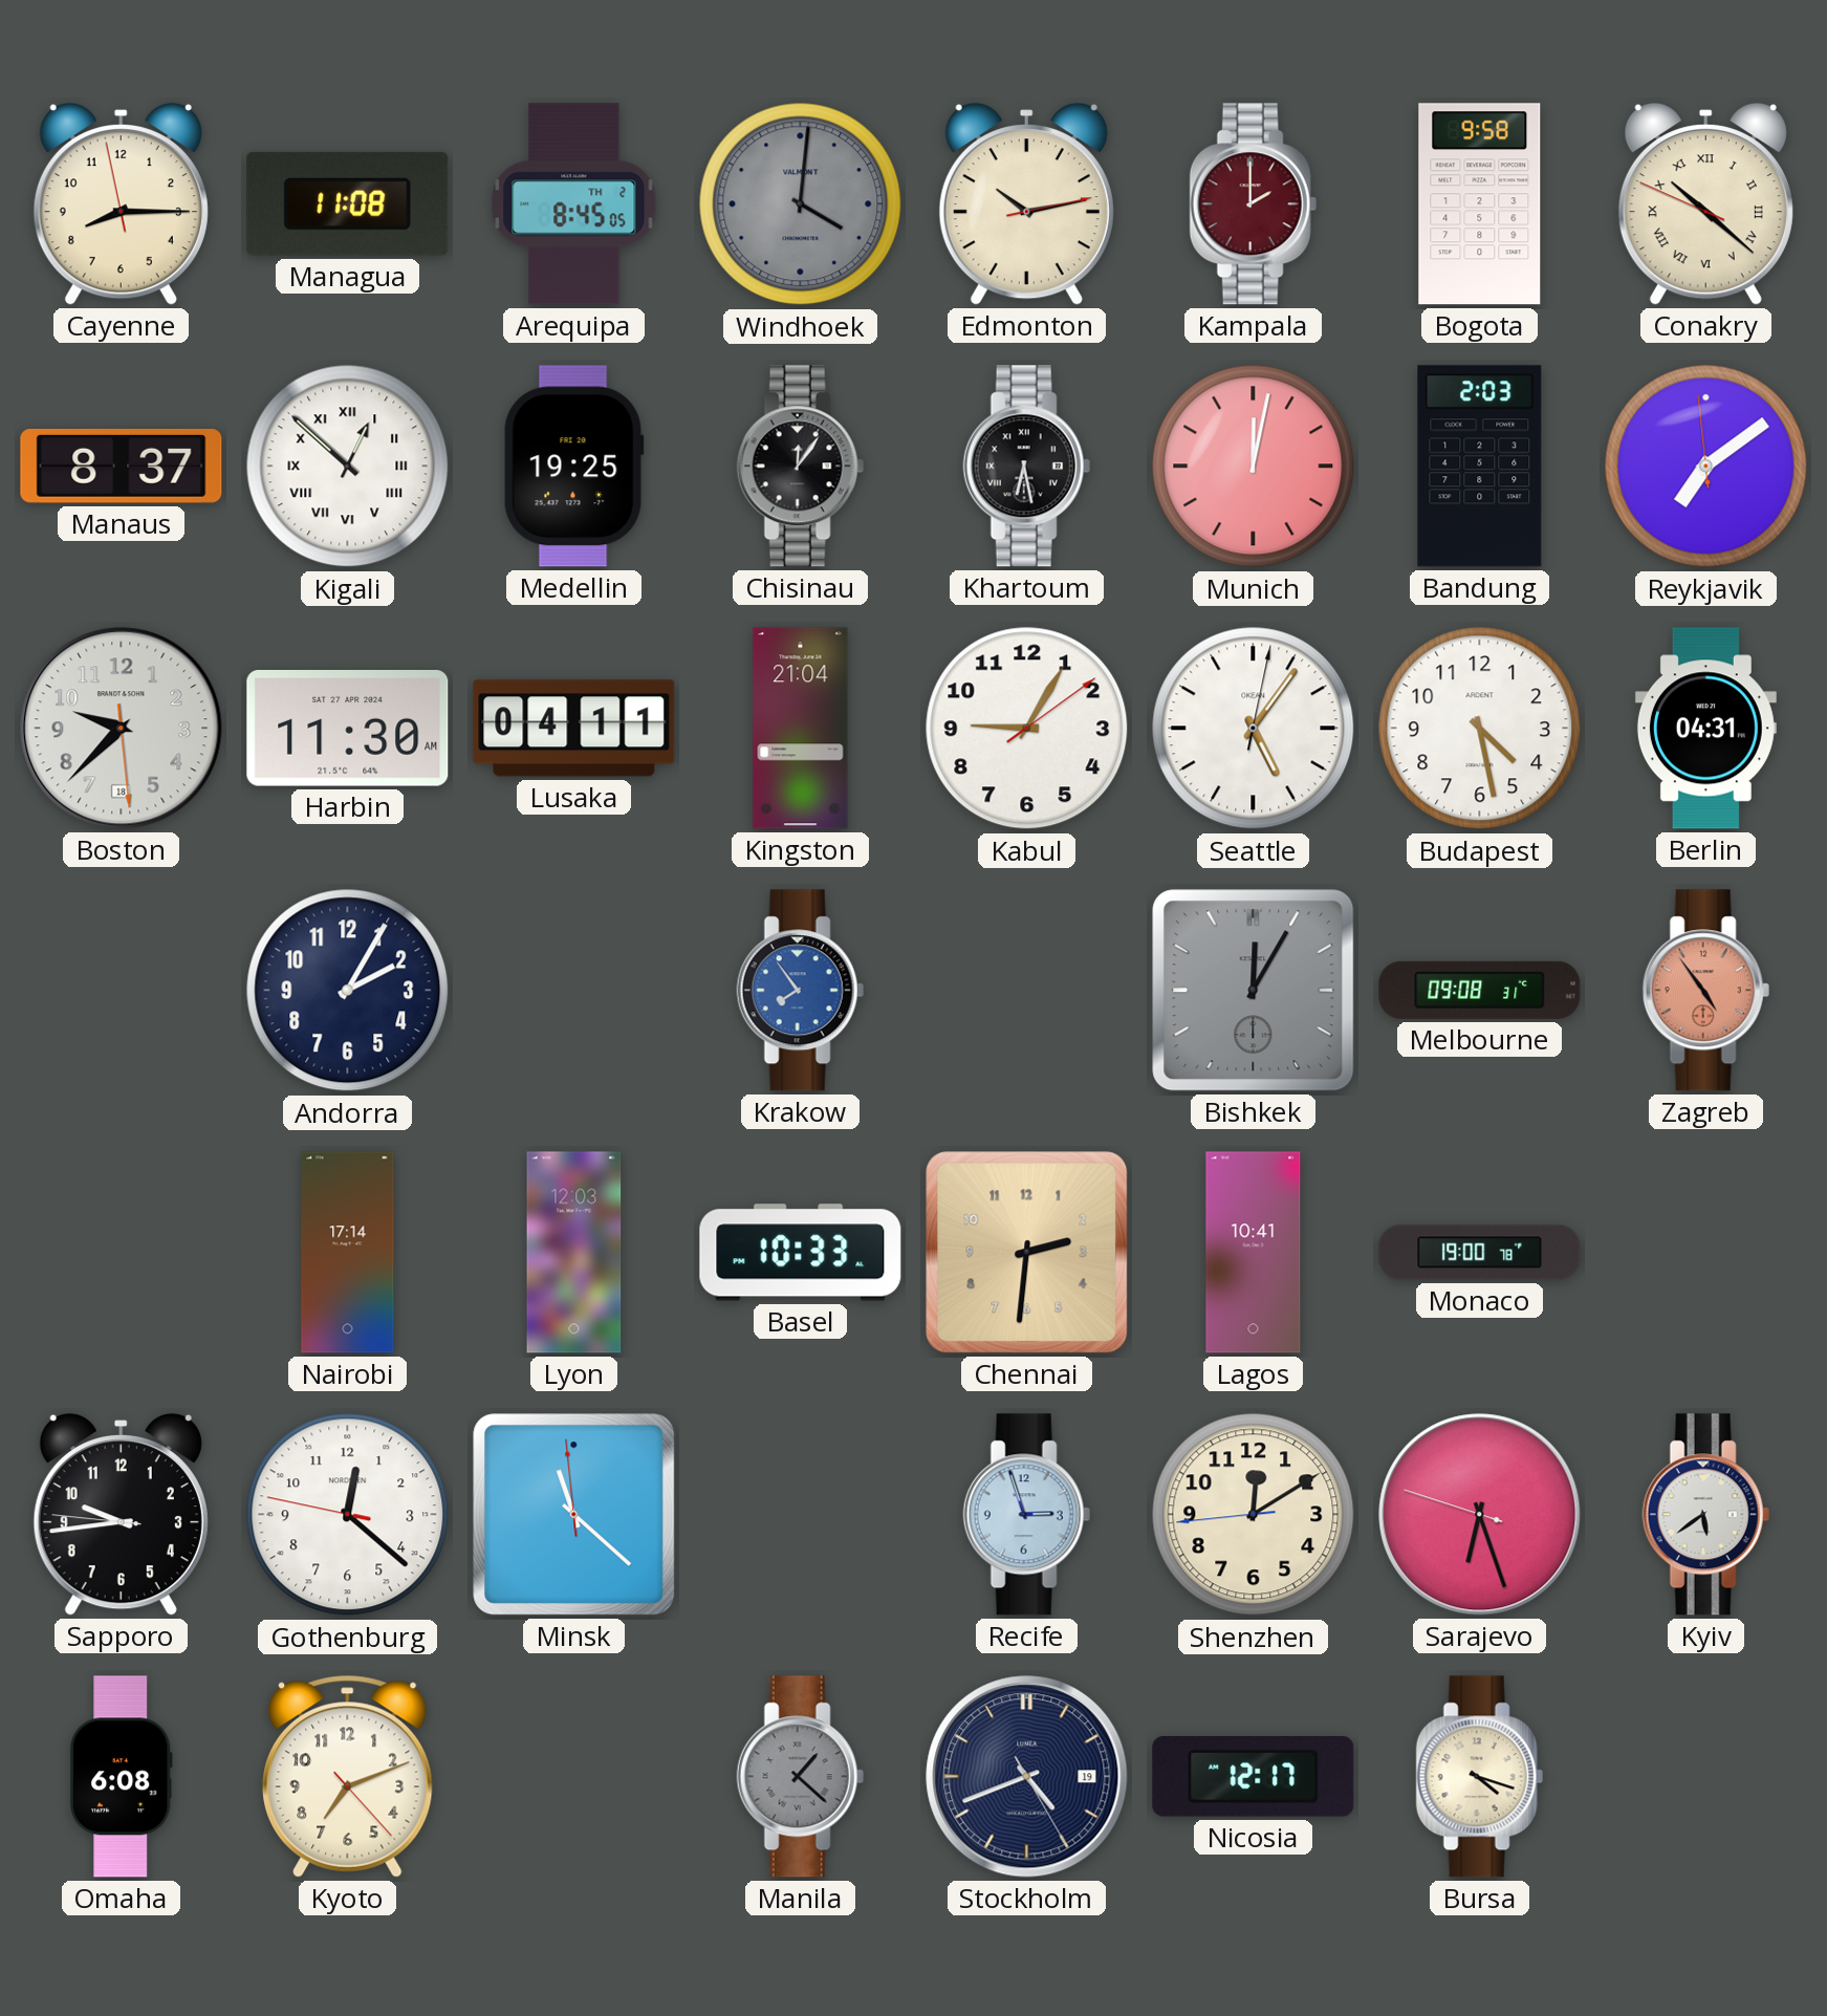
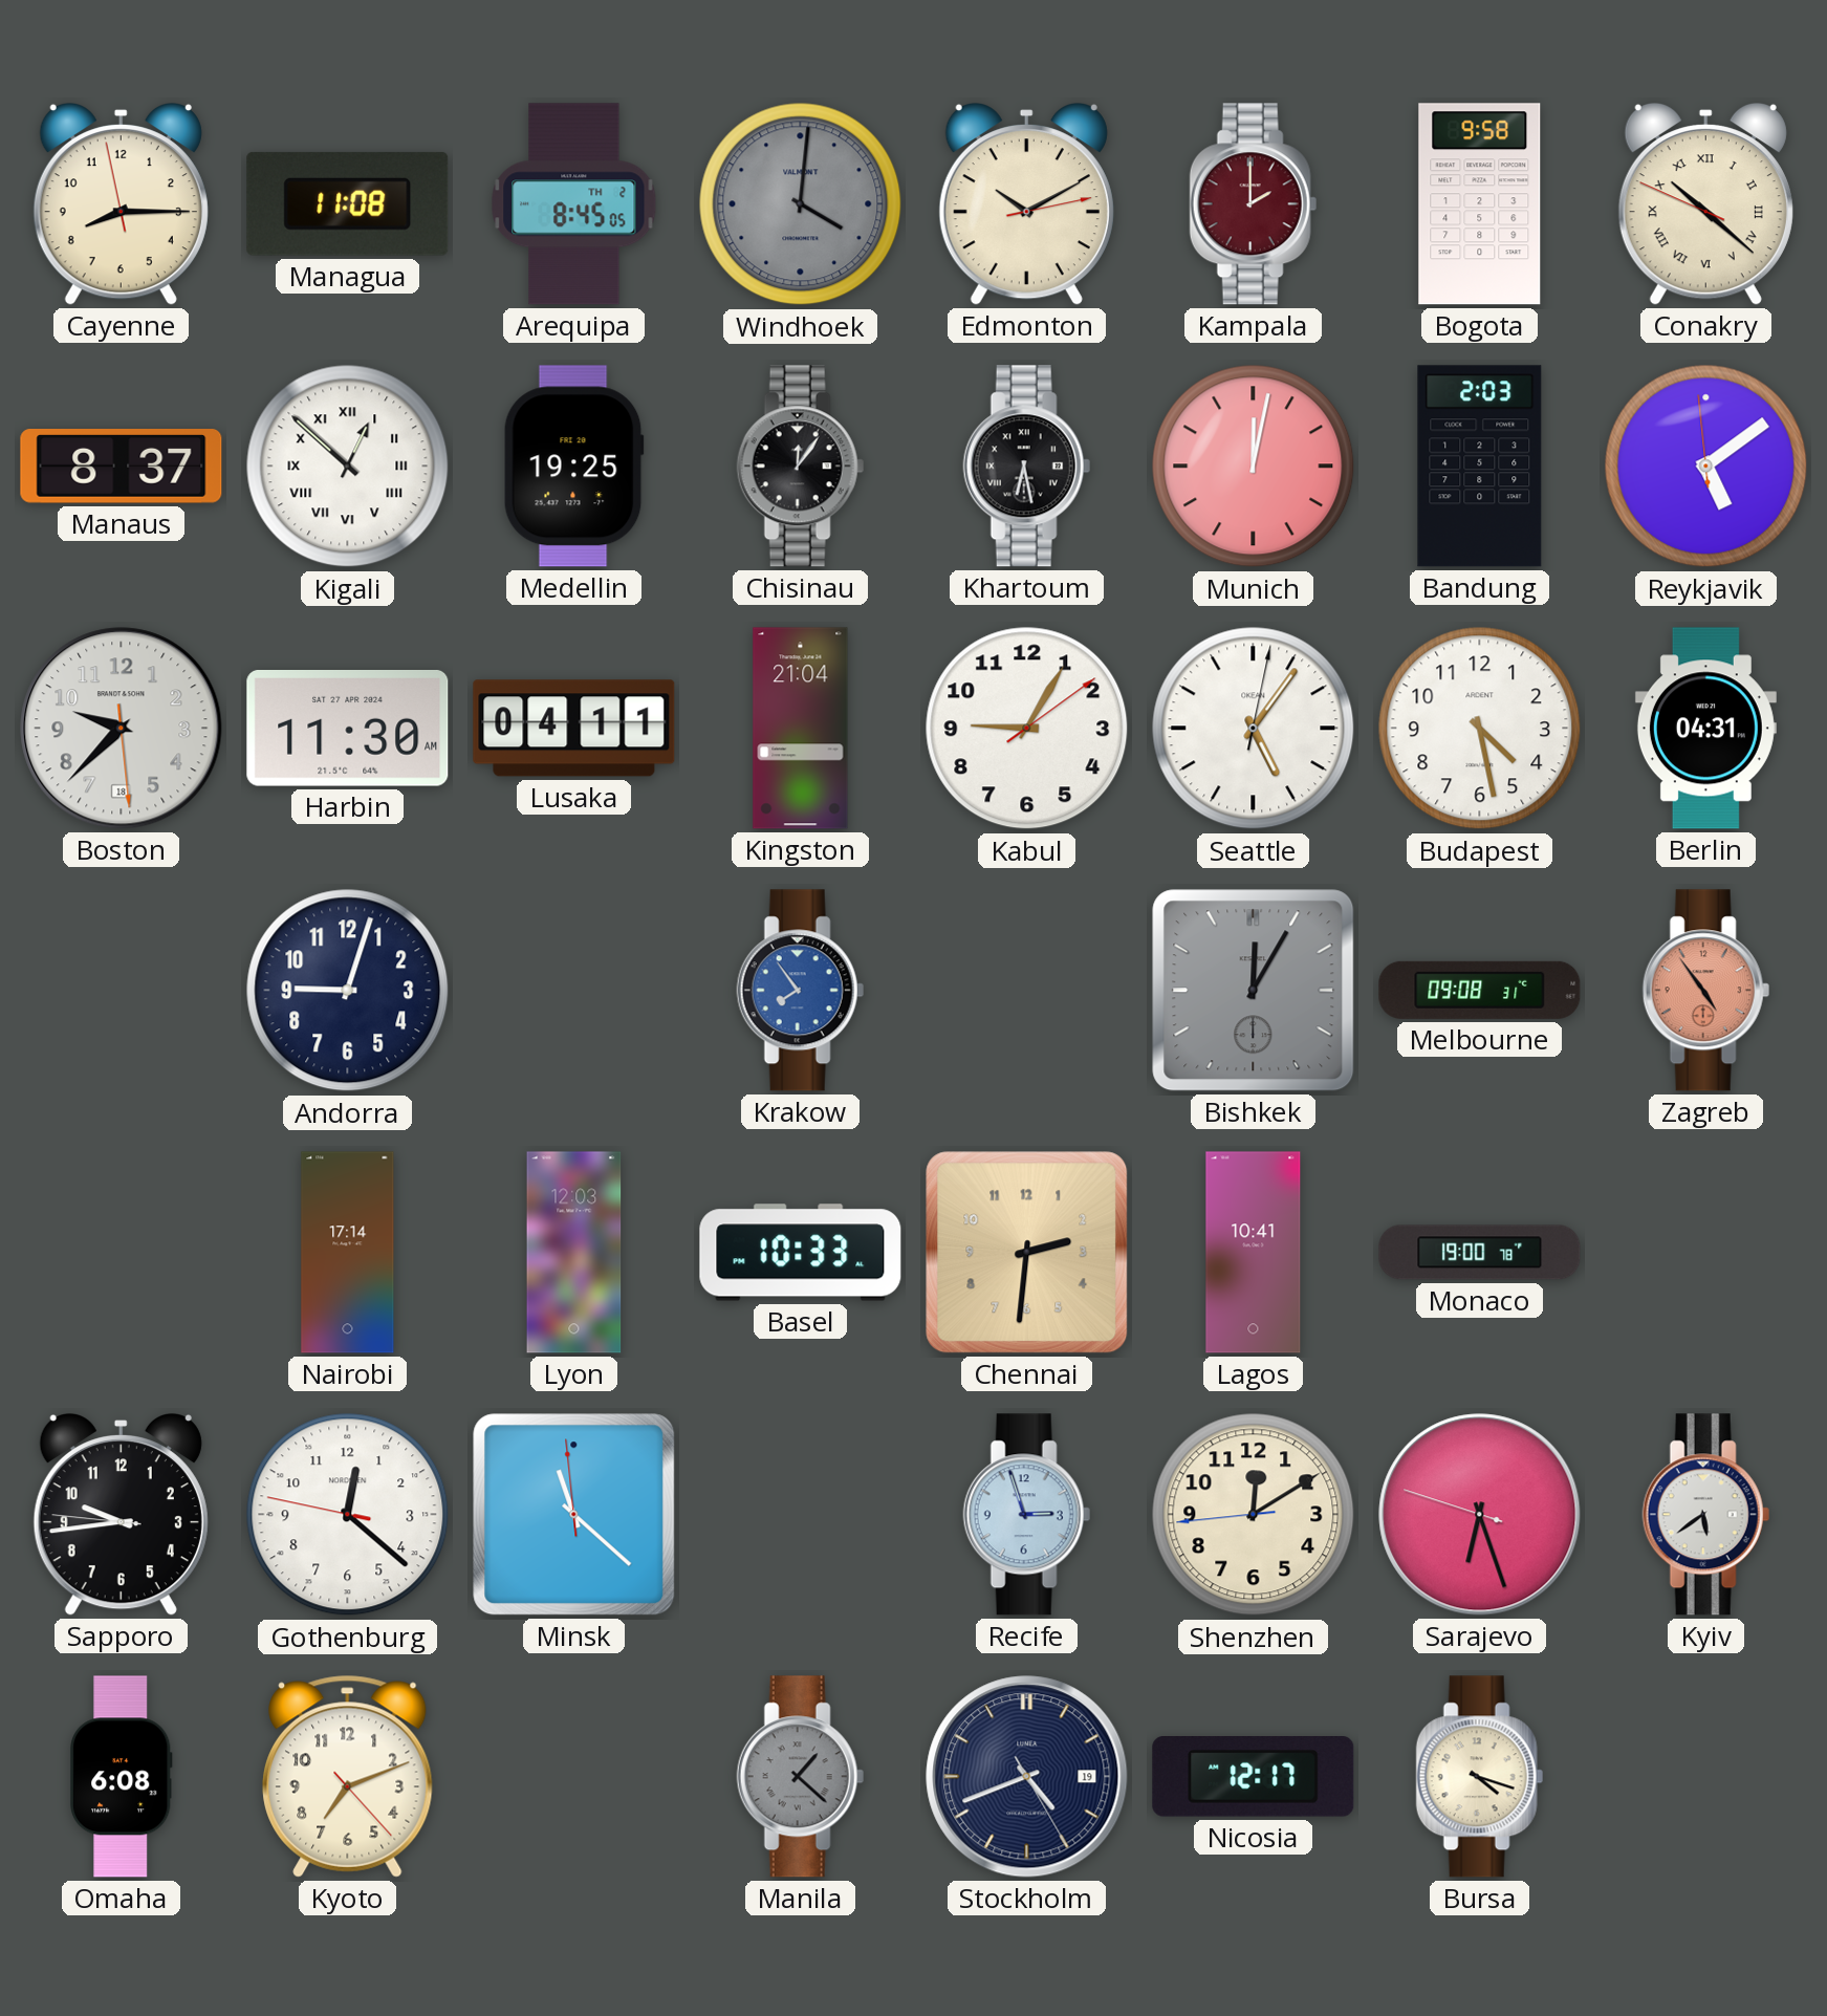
Edmonton: 10:13 -> 10:10 (1026, 204)
Reykjavik: 7:08 -> 5:08 (1706, 467)
Andorra: 2:05 -> 9:03 (348, 991)
